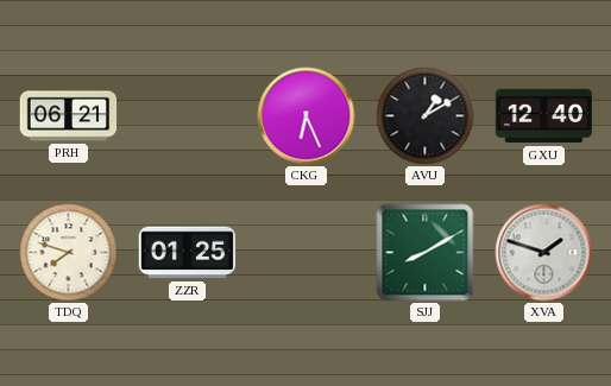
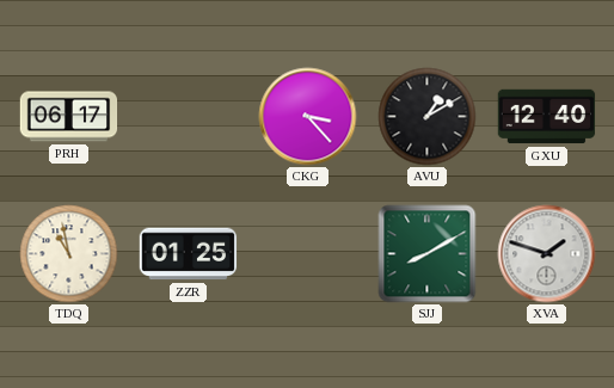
PRH: 06:21 -> 06:17 (69, 117)
CKG: 6:26 -> 3:23 (308, 117)
TDQ: 7:48 -> 10:58 (69, 254)
